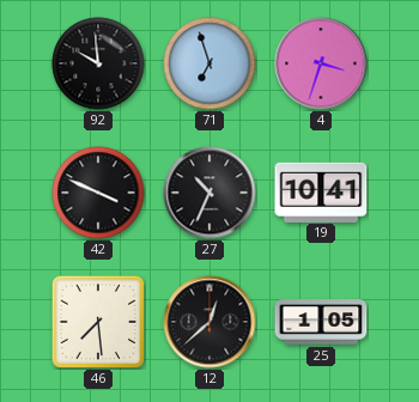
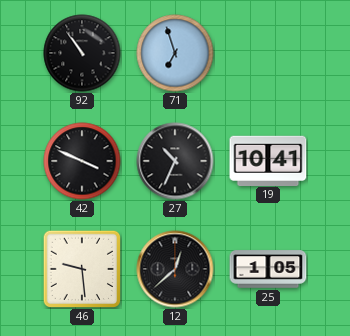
92: 9:59 -> 10:54 (82, 53)
4: 3:33 -> none (321, 63)
46: 7:29 -> 9:29 (81, 268)
